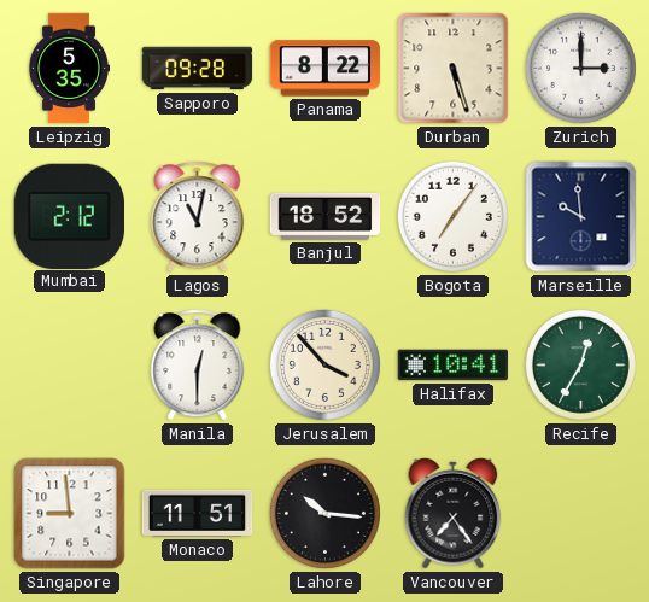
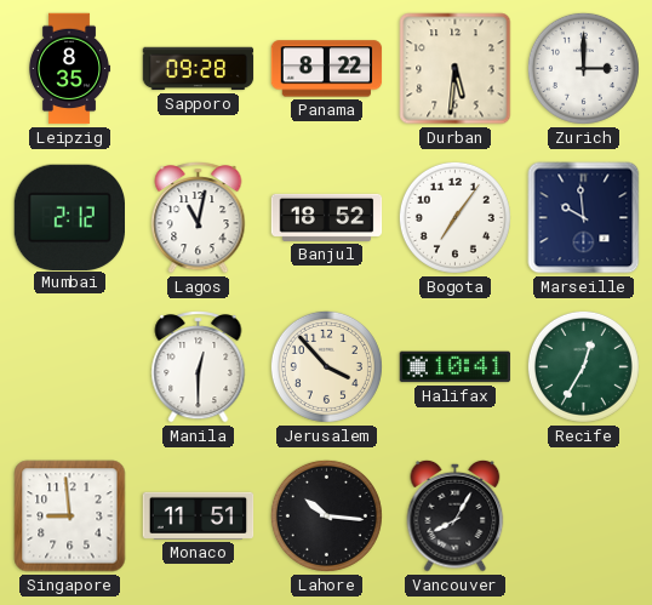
Leipzig: 5:35 -> 8:35 (69, 69)
Durban: 5:27 -> 5:31 (456, 69)
Vancouver: 7:24 -> 8:05 (456, 515)
